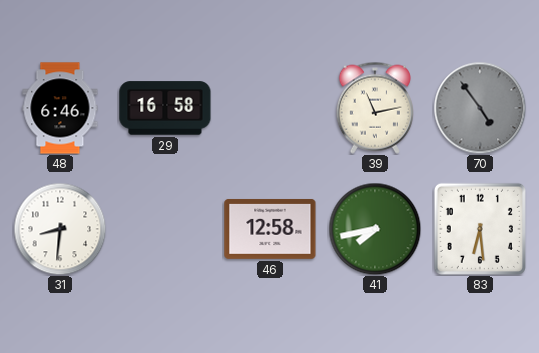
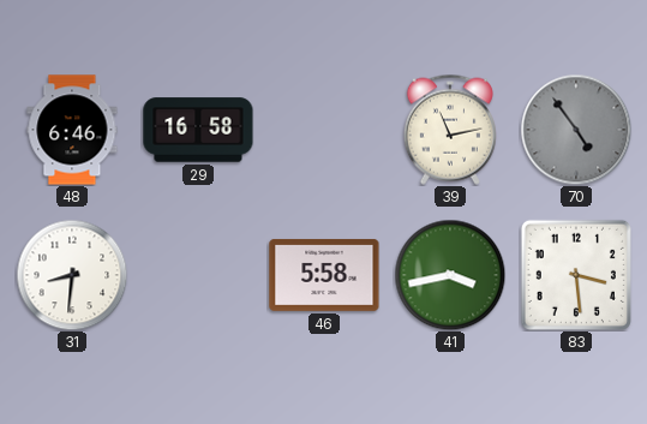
46: 12:58 -> 5:58 (324, 275)
41: 7:43 -> 3:43 (450, 275)
83: 6:29 -> 3:29 (576, 275)
